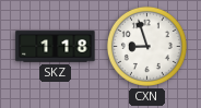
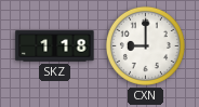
CXN: 8:57 -> 9:00 (145, 45)
